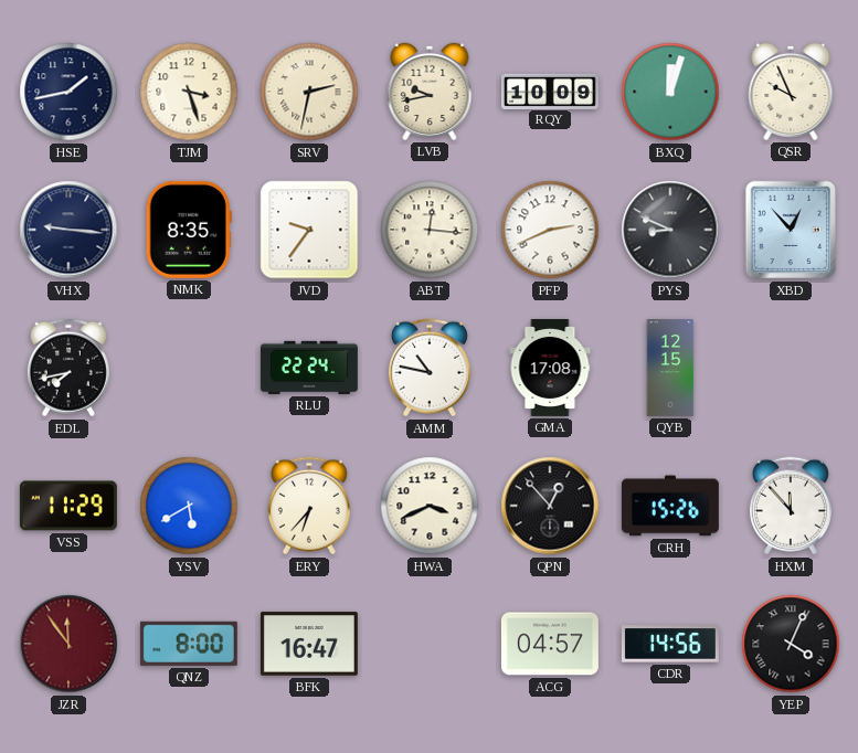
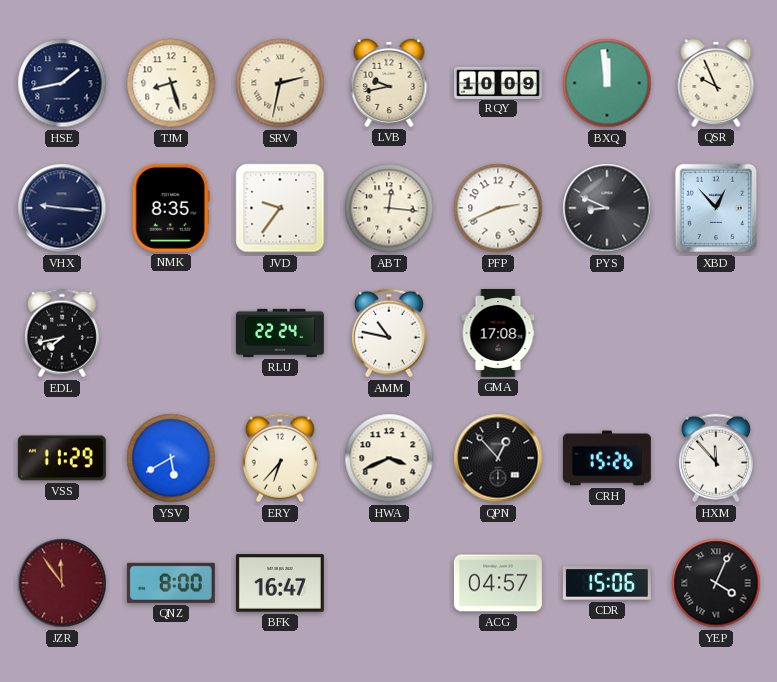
TJM: 3:27 -> 8:27 (171, 83)
BXQ: 12:03 -> 11:59 (607, 83)
QYB: 12:15 -> none (670, 368)
CDR: 14:56 -> 15:06 (607, 583)
